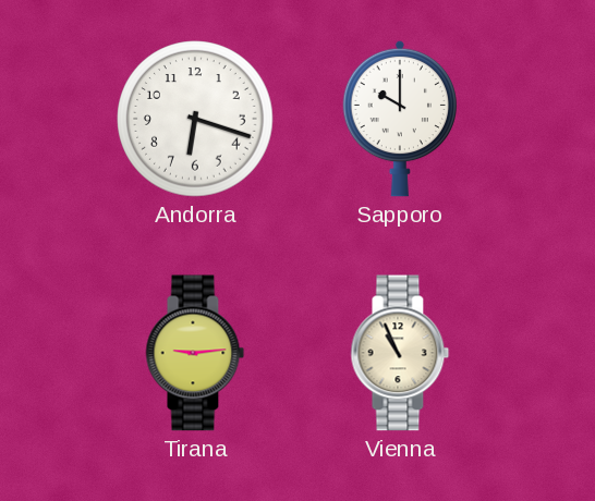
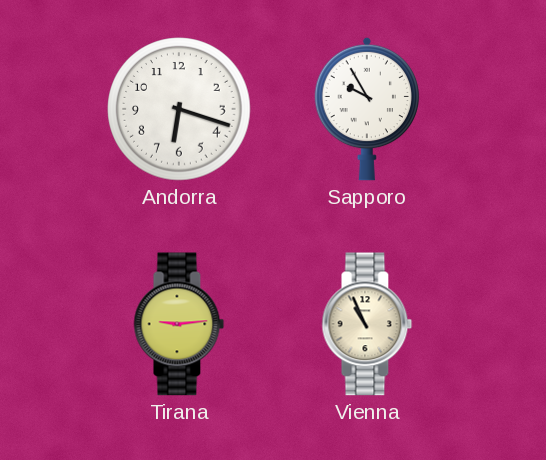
Sapporo: 10:00 -> 9:55 (367, 109)
